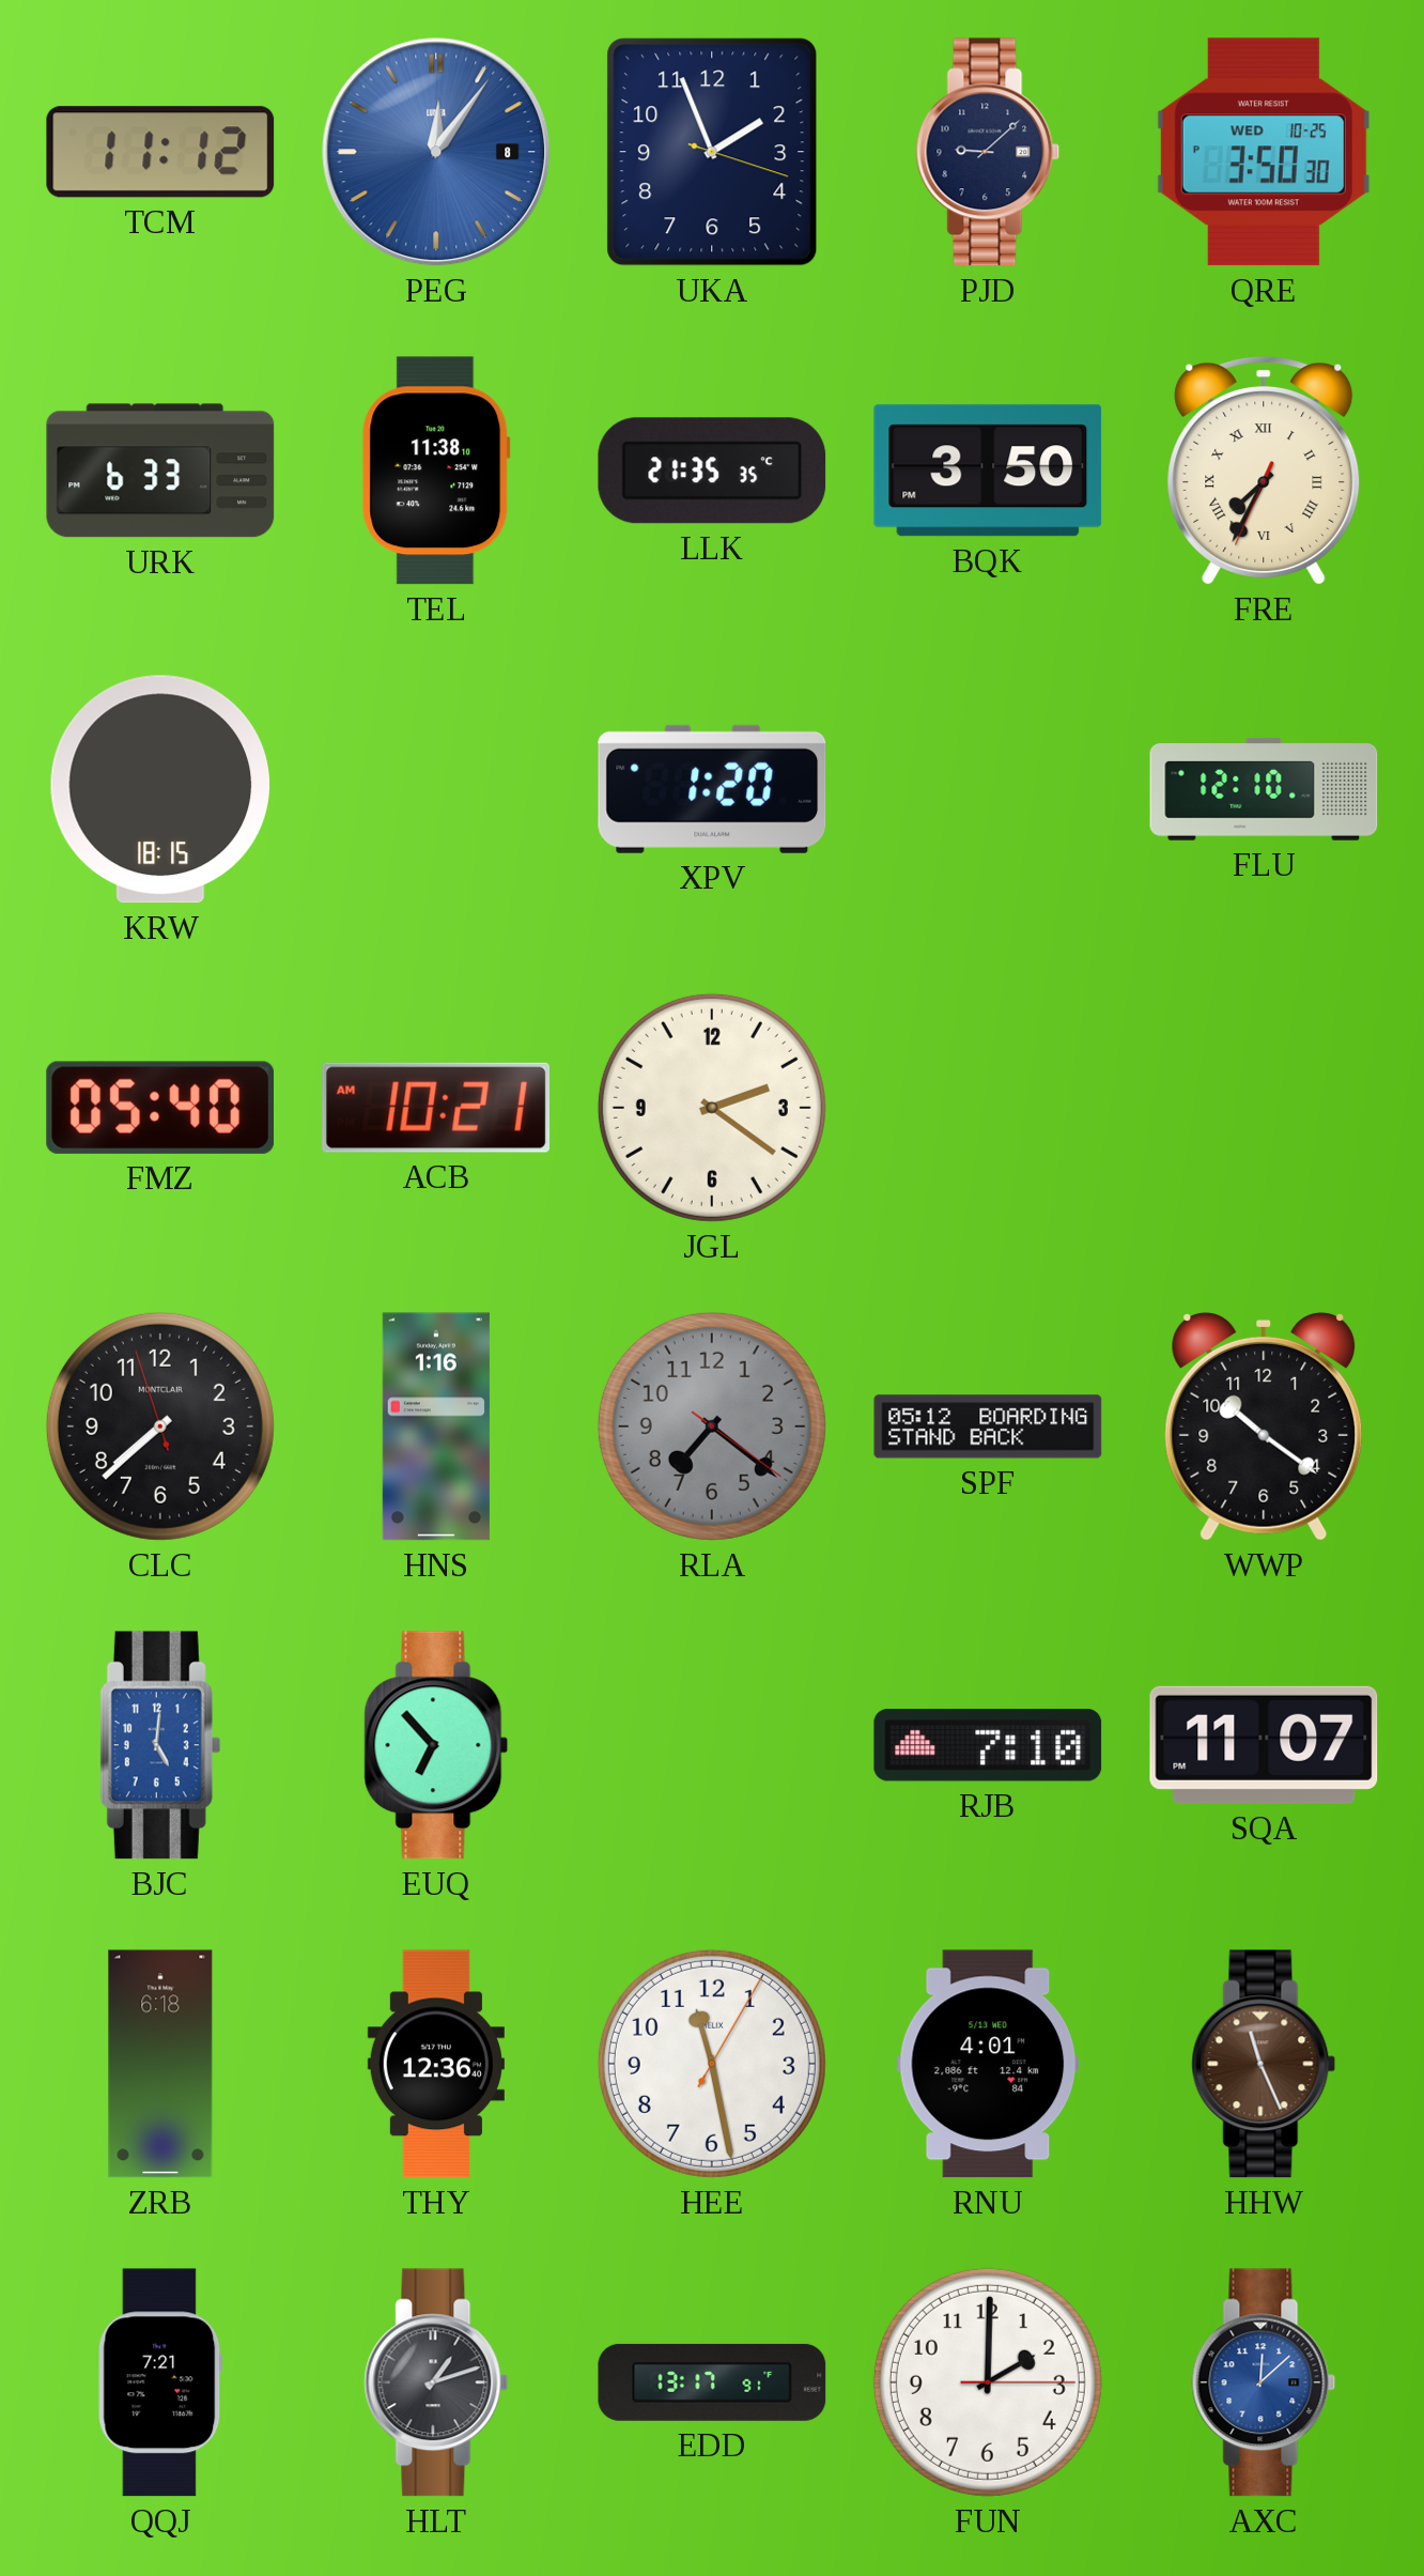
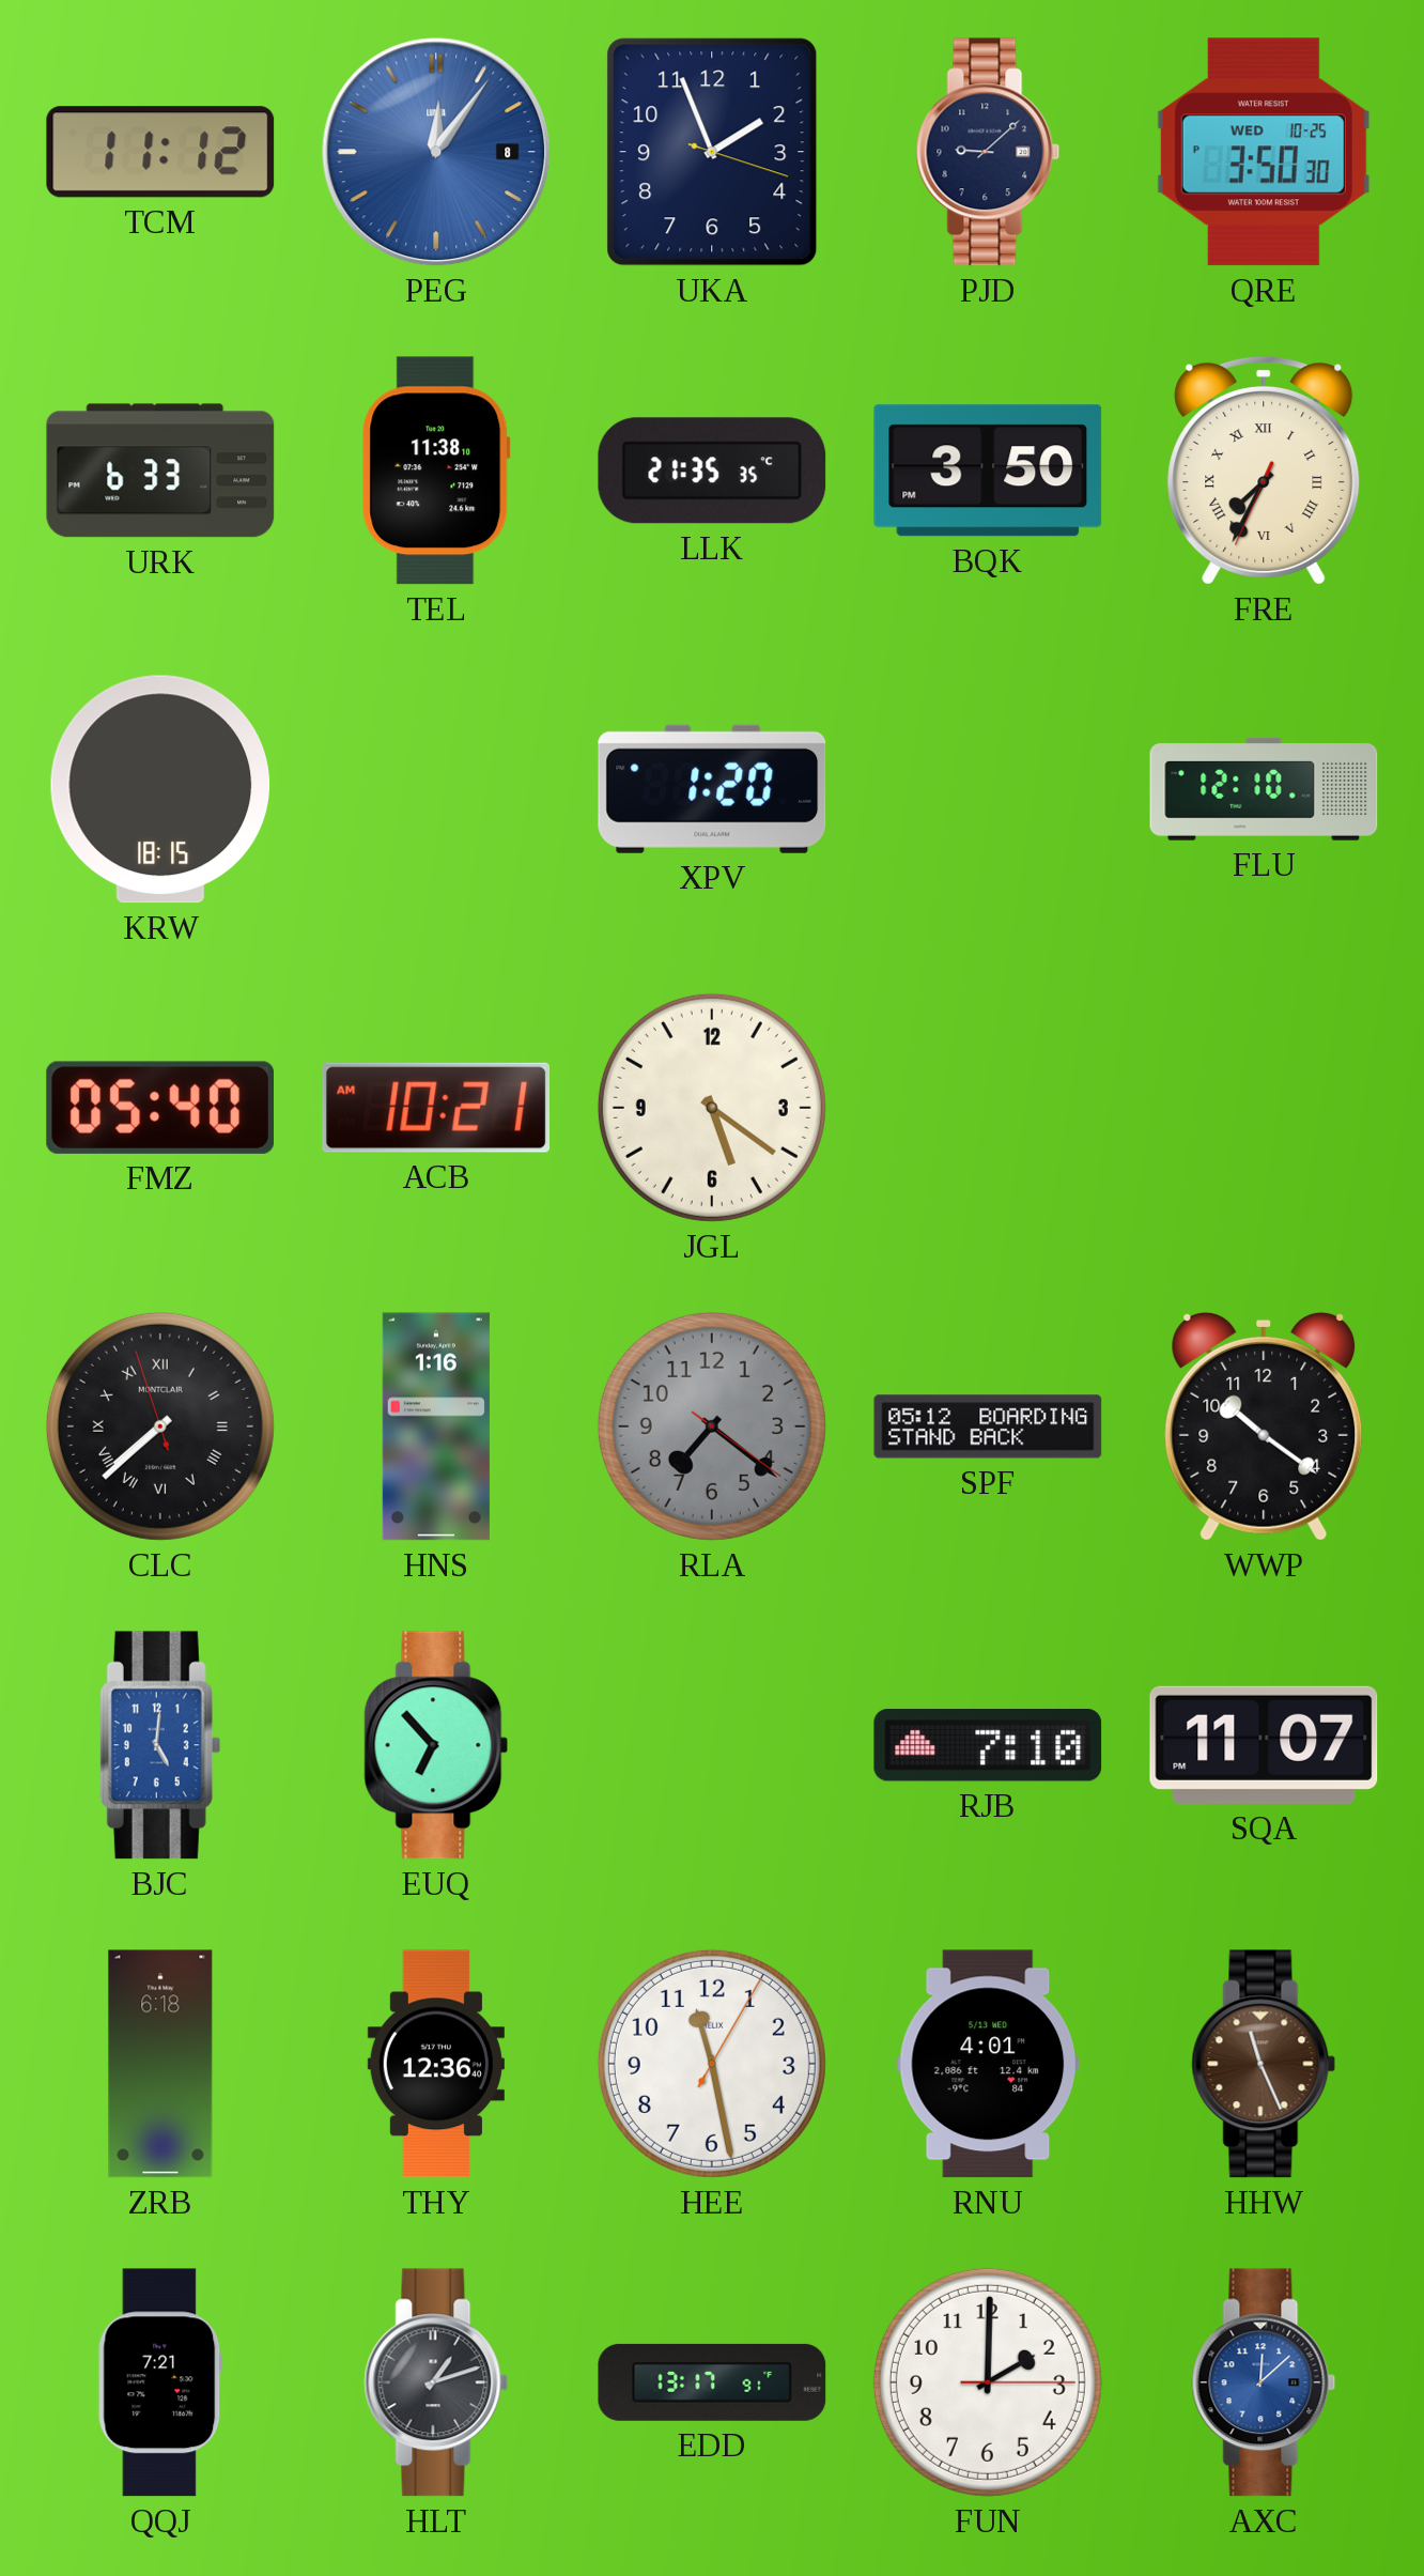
JGL: 2:21 -> 5:21 (712, 1108)
CLC numerals: Arabic -> Roman (160, 1426)
